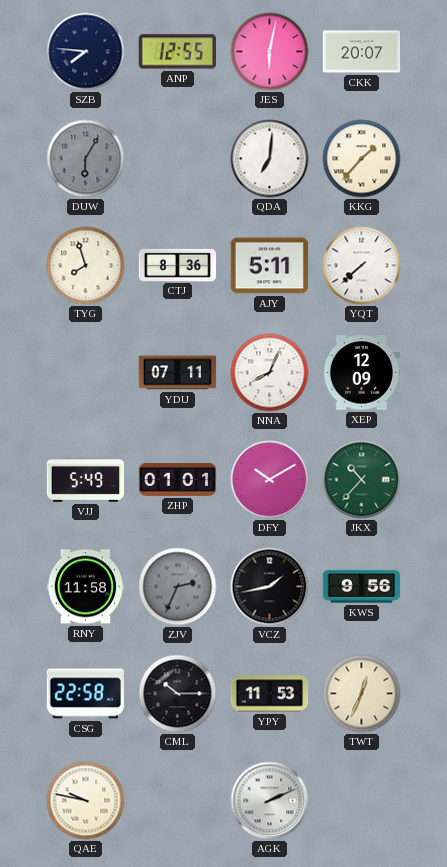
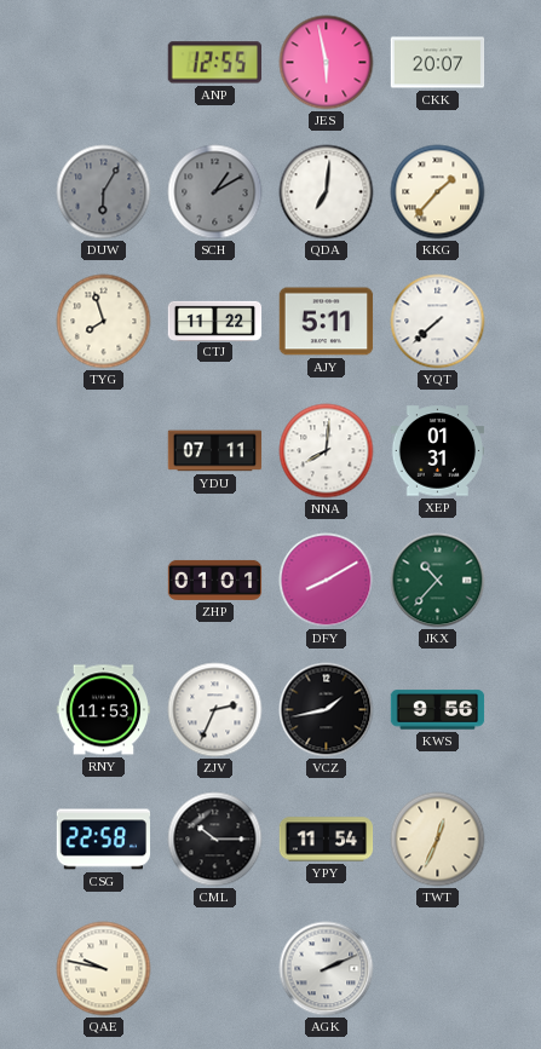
SZB: 7:46 -> none (86, 52)
JES: 6:02 -> 5:58 (327, 63)
SCH: none -> 1:10 (215, 192)
CTJ: 8:36 -> 11:22 (215, 321)
NNA: 8:04 -> 8:01 (327, 451)
XEP: 12:09 -> 01:31 (438, 451)
VJJ: 5:49 -> none (86, 480)
DFY: 10:10 -> 8:10 (327, 581)
RNY: 11:58 -> 11:53 (104, 710)
ZJV dial: grey -> white (215, 710)
YPY: 11:53 -> 11:54 (327, 840)
